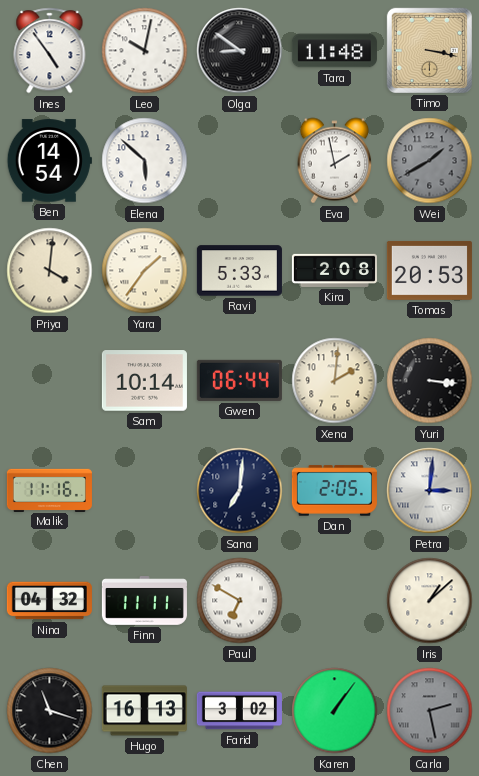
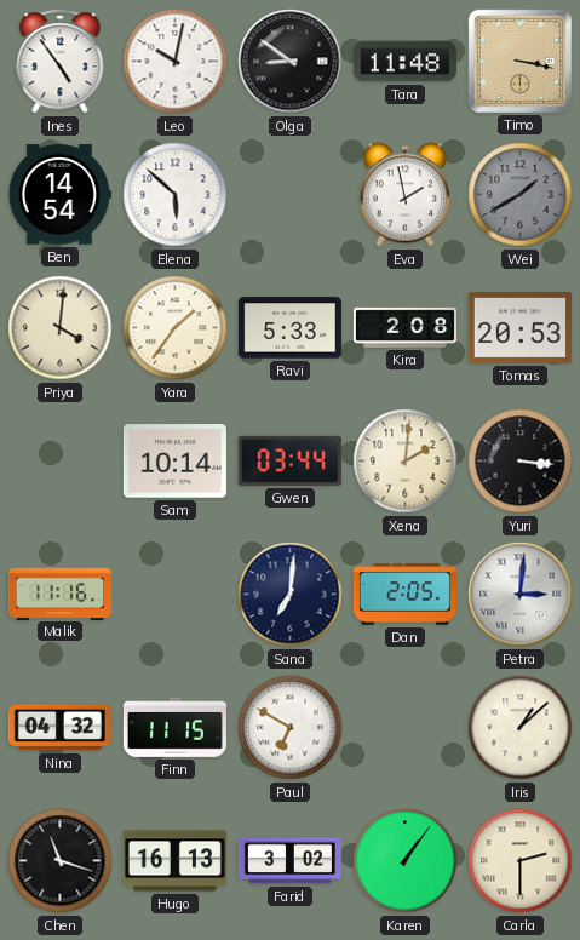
Gwen: 06:44 -> 03:44 (289, 460)
Finn: 11:11 -> 11:15 (174, 728)
Carla: 2:28 -> 2:30 (521, 861)
Carla dial: grey -> cream (521, 861)
